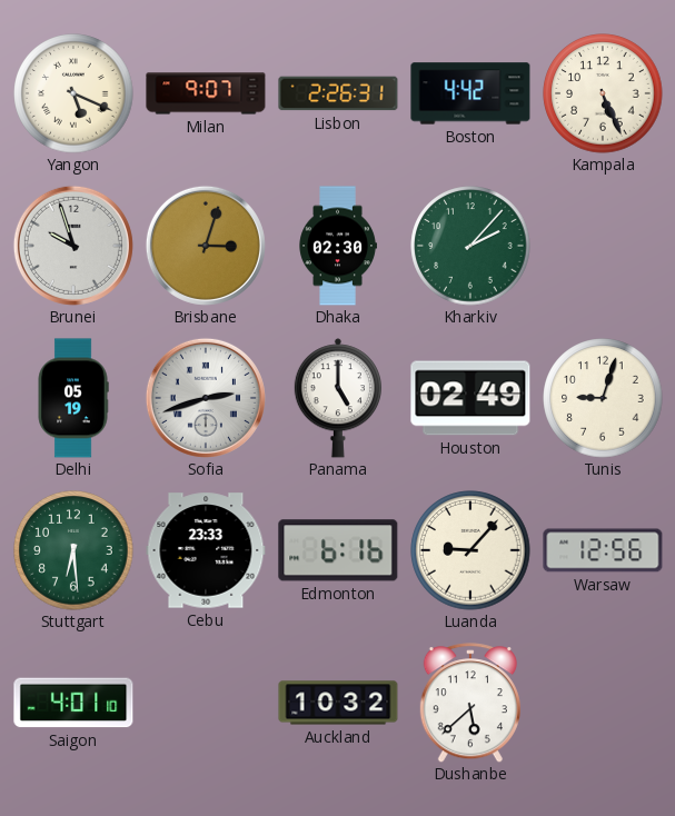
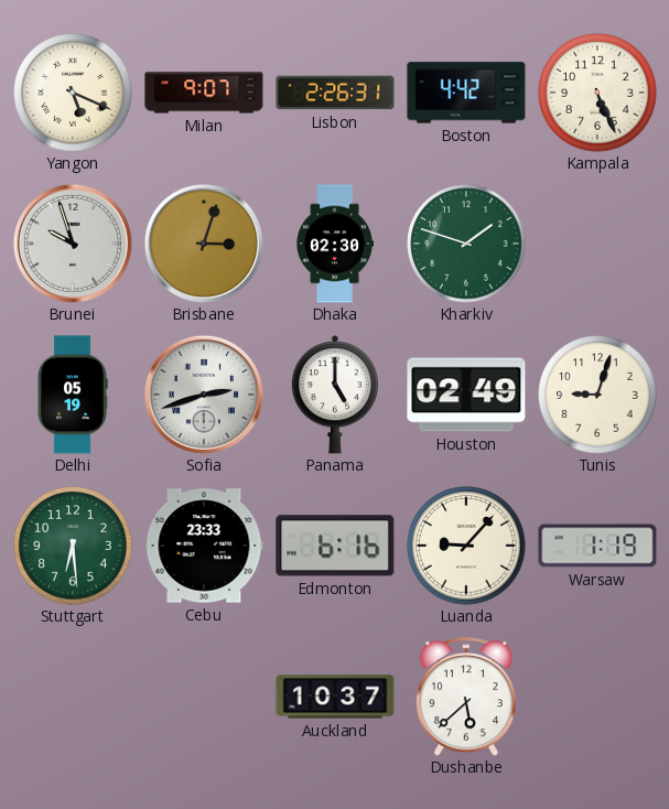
Kharkiv: 2:07 -> 1:48 (466, 244)
Warsaw: 12:56 -> 1:19 (597, 546)
Saigon: 4:01 -> none (73, 703)
Auckland: 10:32 -> 10:37 (335, 697)
